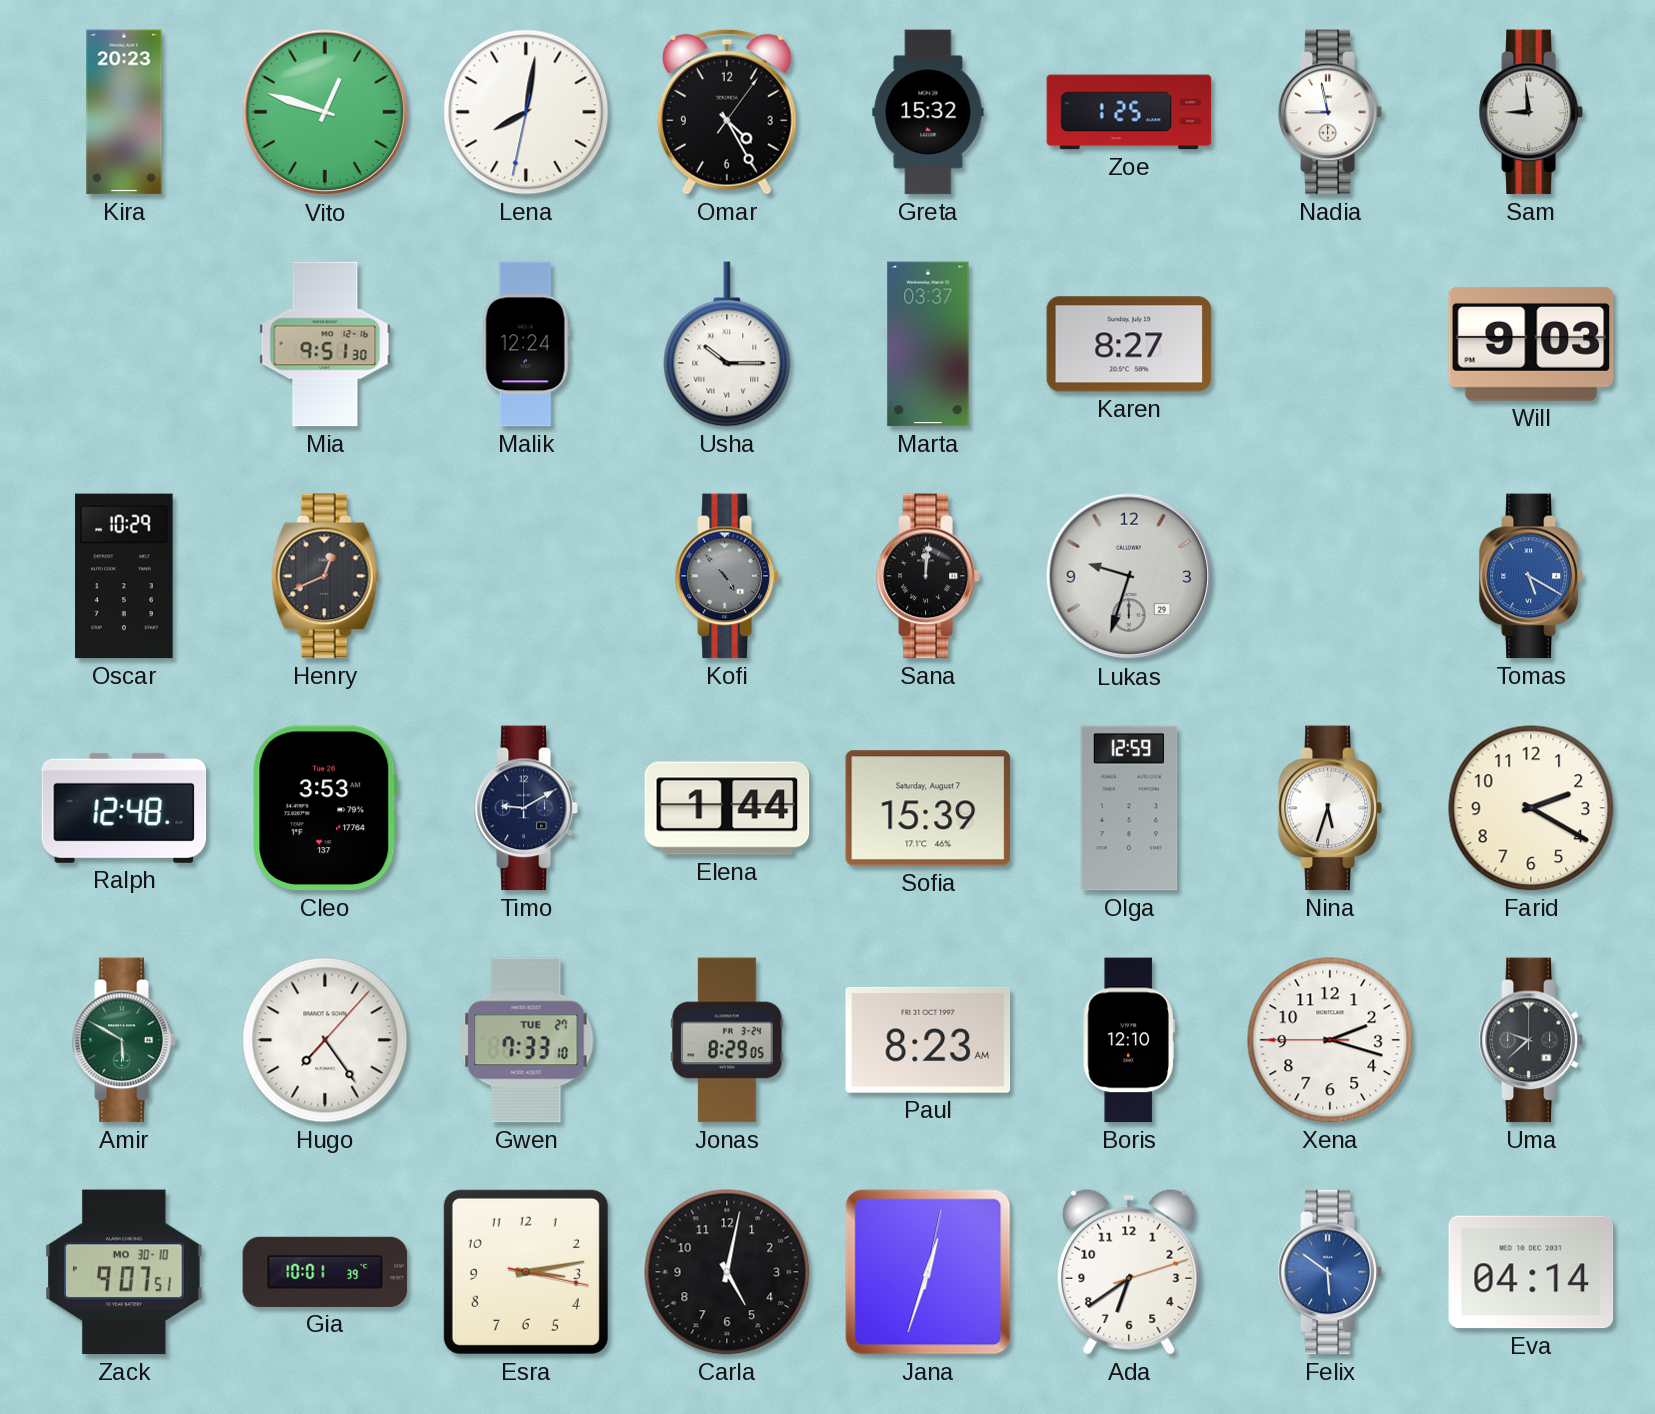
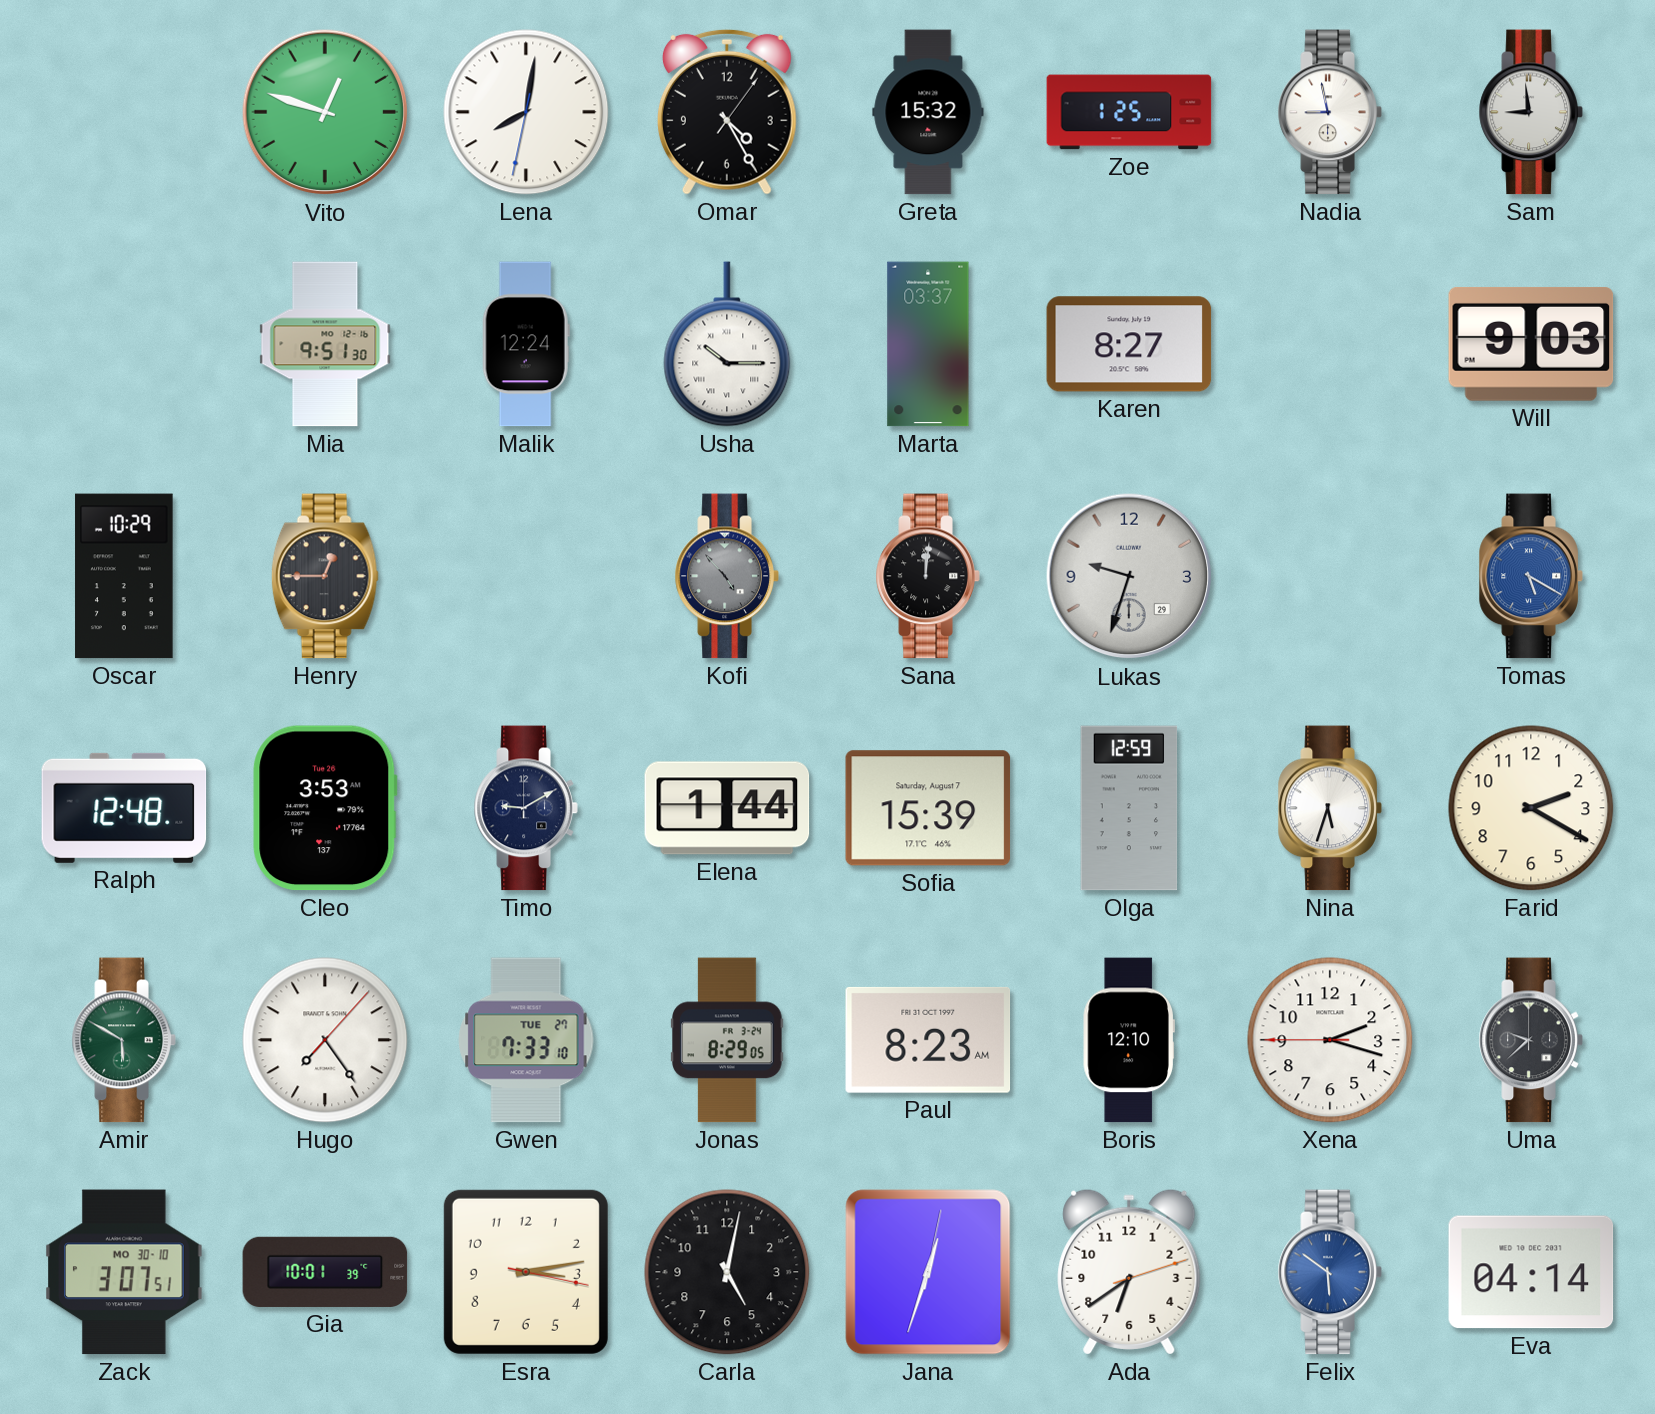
Kira: 20:23 -> none (124, 112)
Henry: 12:41 -> 12:45 (325, 576)
Zack: 9:07 -> 3:07 (124, 1272)
